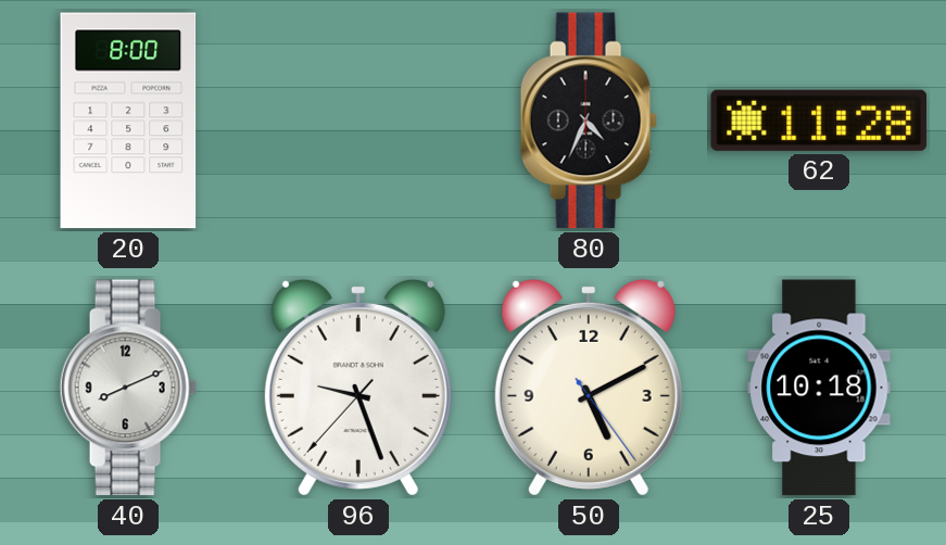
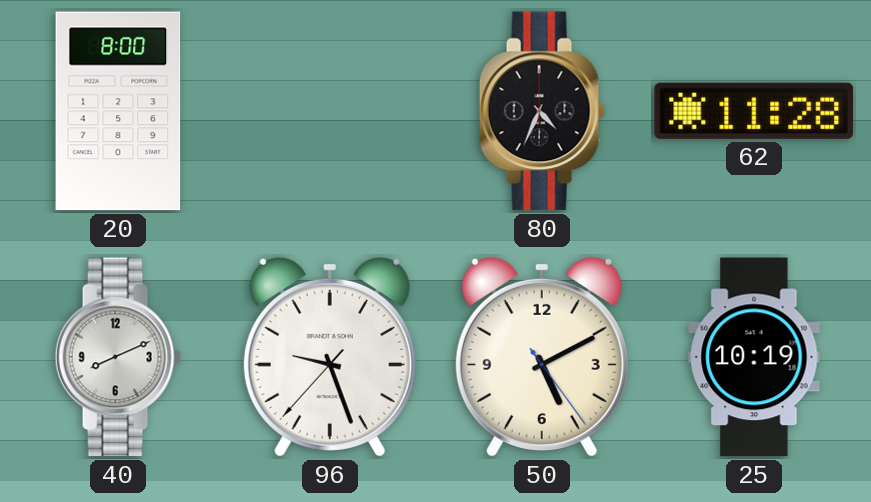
25: 10:18 -> 10:19 (754, 357)
